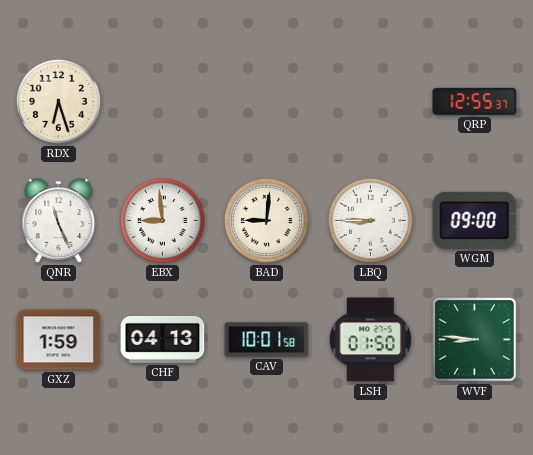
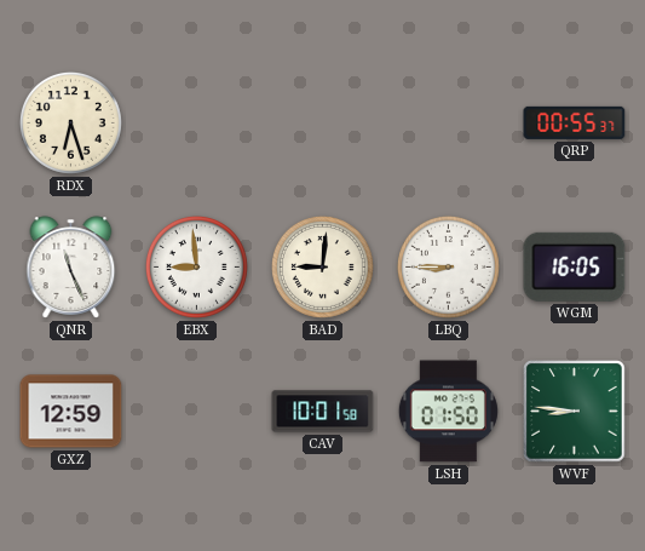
QRP: 12:55 -> 00:55 (575, 122)
WGM: 09:00 -> 16:05 (575, 266)
GXZ: 1:59 -> 12:59 (71, 412)
CHF: 04:13 -> none (163, 339)
